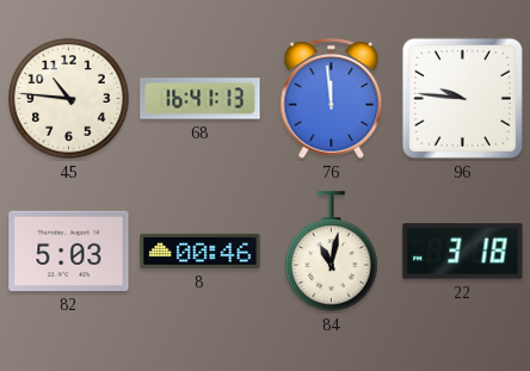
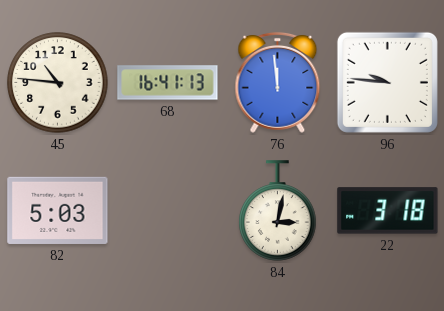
8: 00:46 -> none (201, 251)
84: 11:02 -> 3:02 (278, 211)
